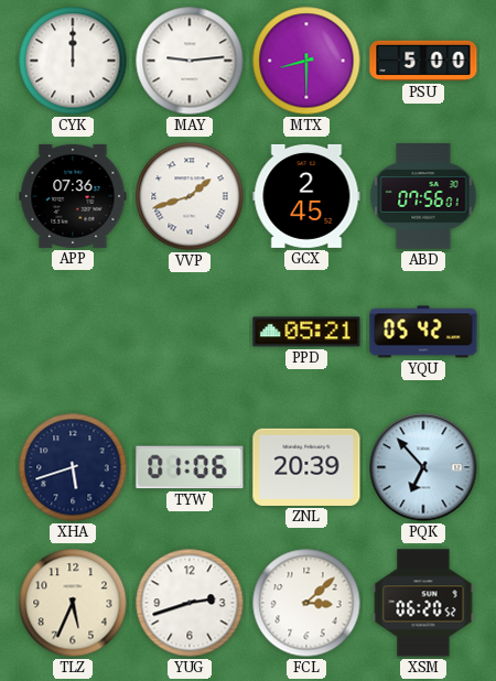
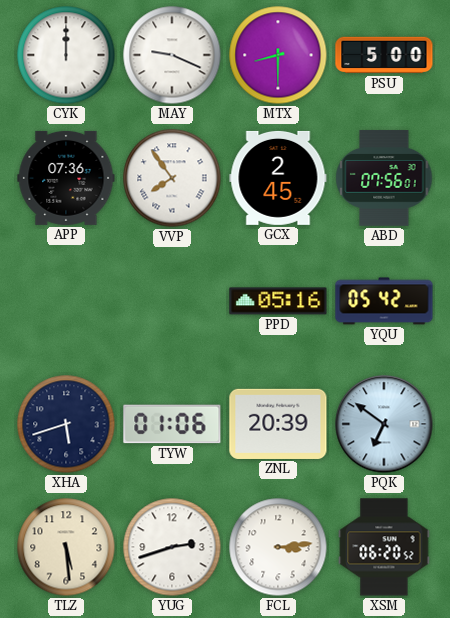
MAY: 9:14 -> 9:19 (172, 55)
VVP: 1:42 -> 7:54 (172, 178)
PPD: 05:21 -> 05:16 (278, 301)
PQK: 6:53 -> 6:51 (384, 424)
TLZ: 5:34 -> 5:29 (66, 547)
FCL: 3:08 -> 3:14 (278, 547)
